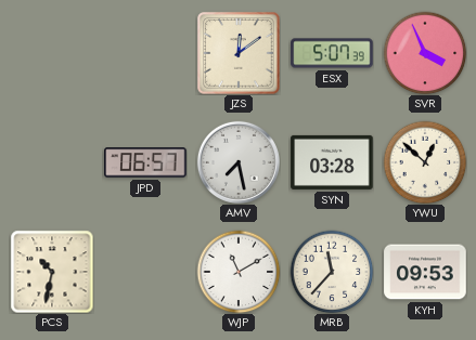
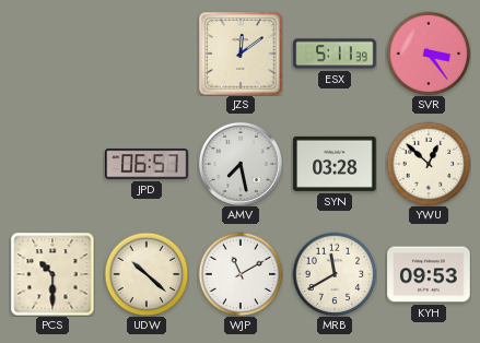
ESX: 5:07 -> 5:11 (335, 54)
SVR: 3:56 -> 3:24 (429, 54)
PCS: 10:32 -> 10:30 (52, 274)
UDW: none -> 10:22 (147, 274)
MRB: 11:37 -> 11:40 (335, 274)
